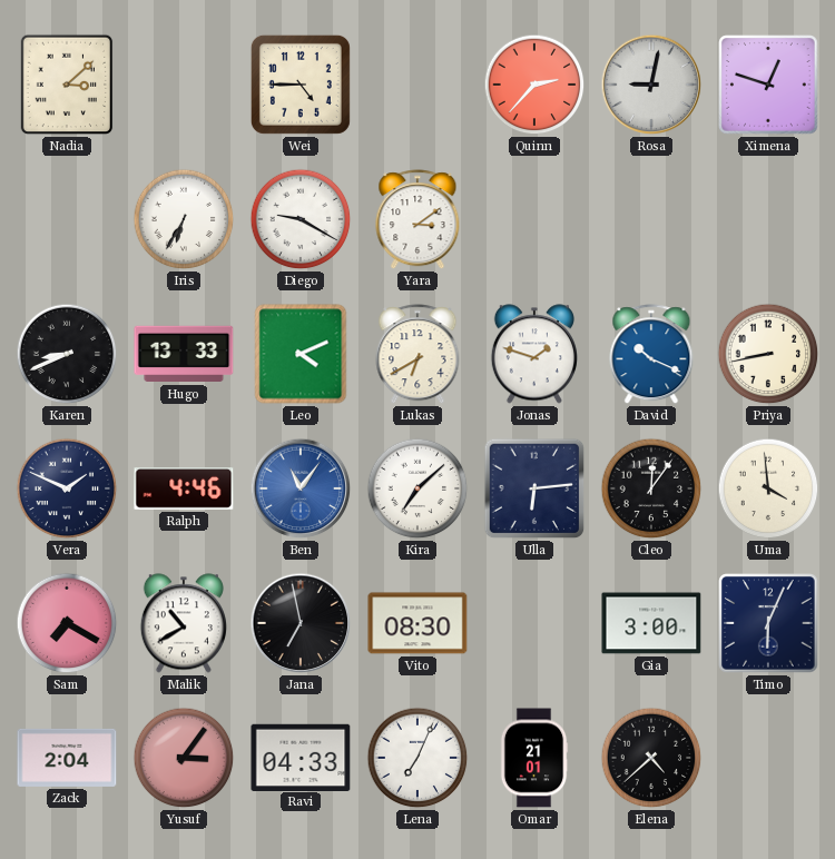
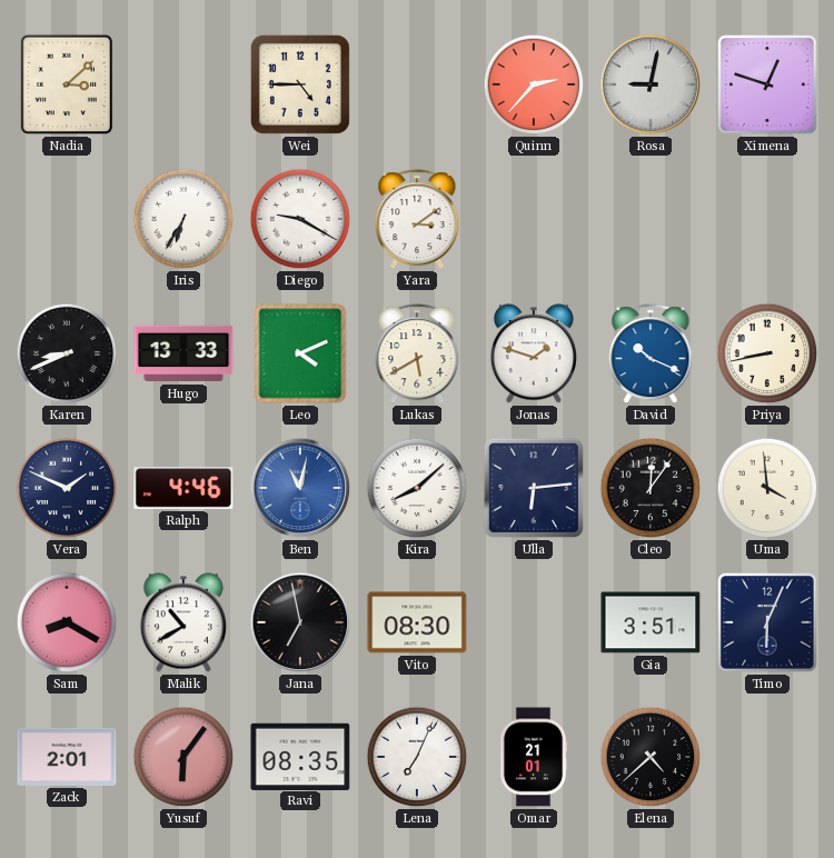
Lukas: 6:40 -> 5:40 (417, 355)
Ben: 11:06 -> 11:02 (300, 488)
Kira: 7:08 -> 8:08 (417, 488)
Sam: 7:20 -> 8:20 (67, 622)
Gia: 3:00 -> 3:51 (651, 622)
Zack: 2:04 -> 2:01 (67, 757)
Yusuf: 3:06 -> 6:06 (183, 757)
Ravi: 04:33 -> 08:35 (300, 756)
